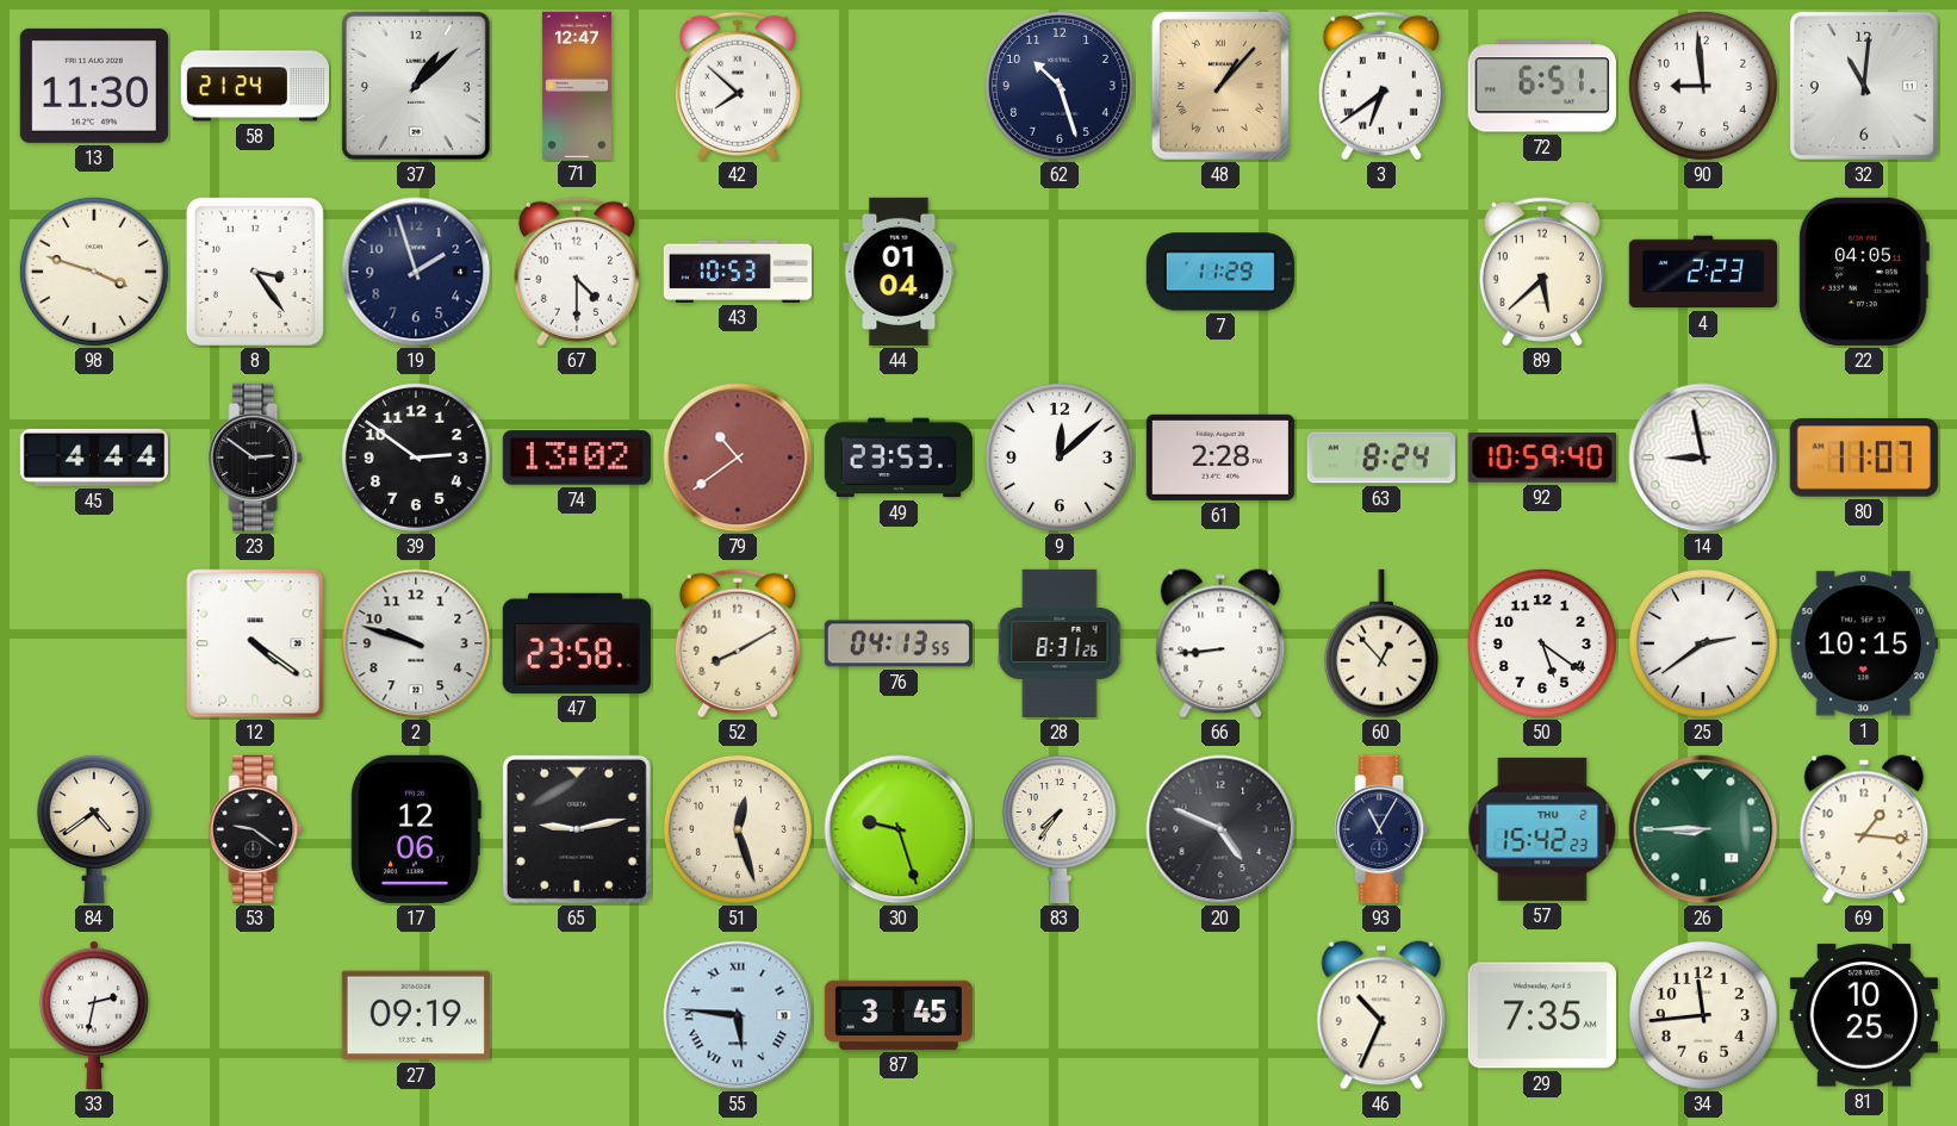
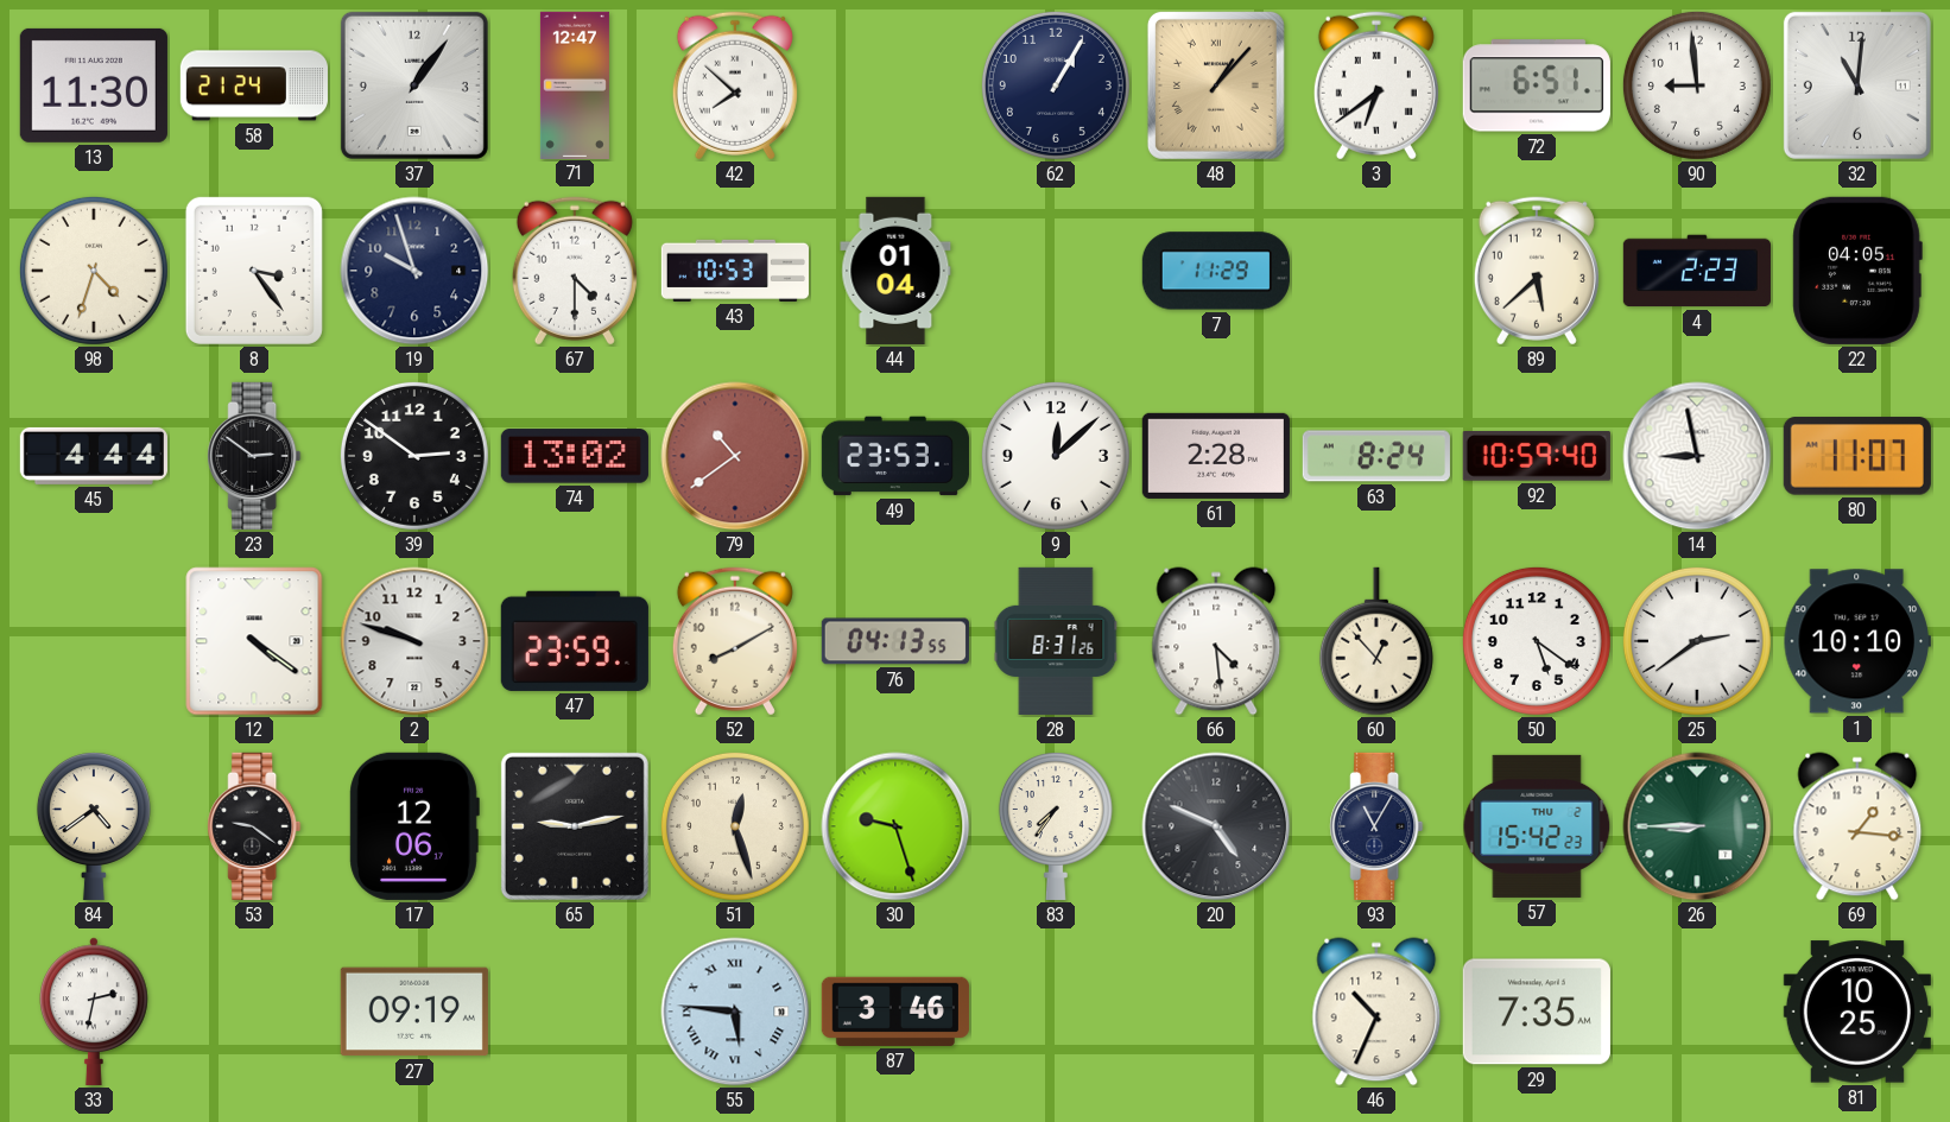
37: 1:08 -> 1:06 (414, 85)
62: 10:27 -> 1:05 (1056, 85)
98: 3:48 -> 4:33 (94, 271)
19: 1:57 -> 9:57 (414, 271)
47: 23:58 -> 23:59 (575, 641)
66: 8:44 -> 4:29 (1216, 641)
1: 10:15 -> 10:10 (1857, 641)
87: 3:45 -> 3:46 (895, 1012)
34: 11:44 -> none (1703, 1015)
